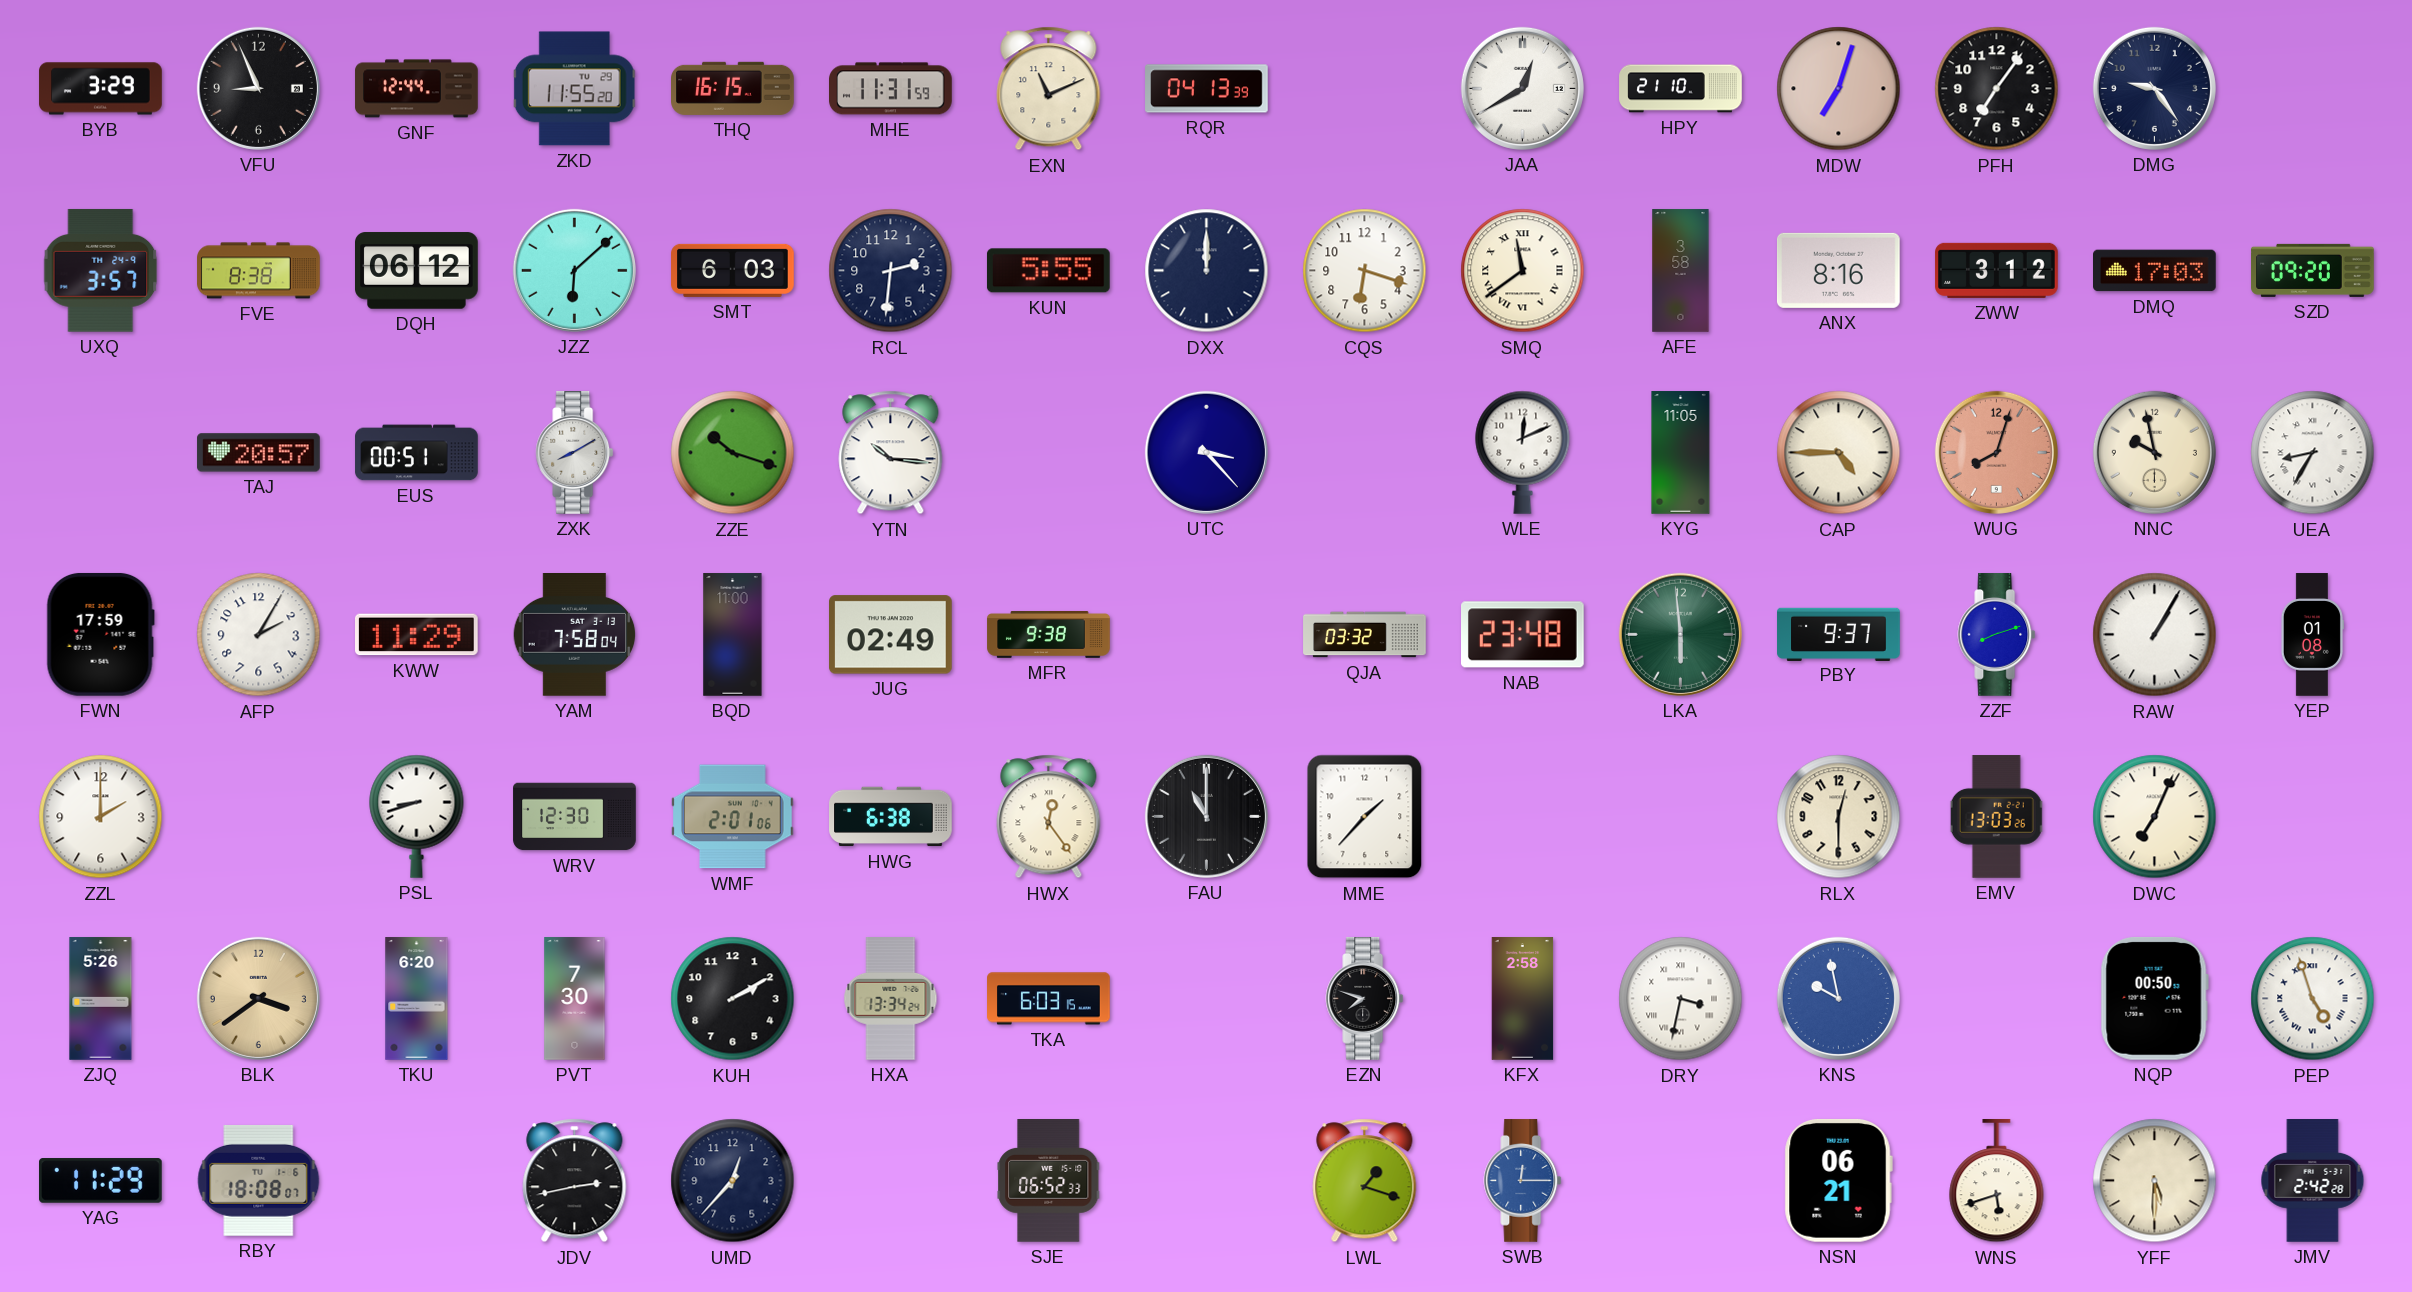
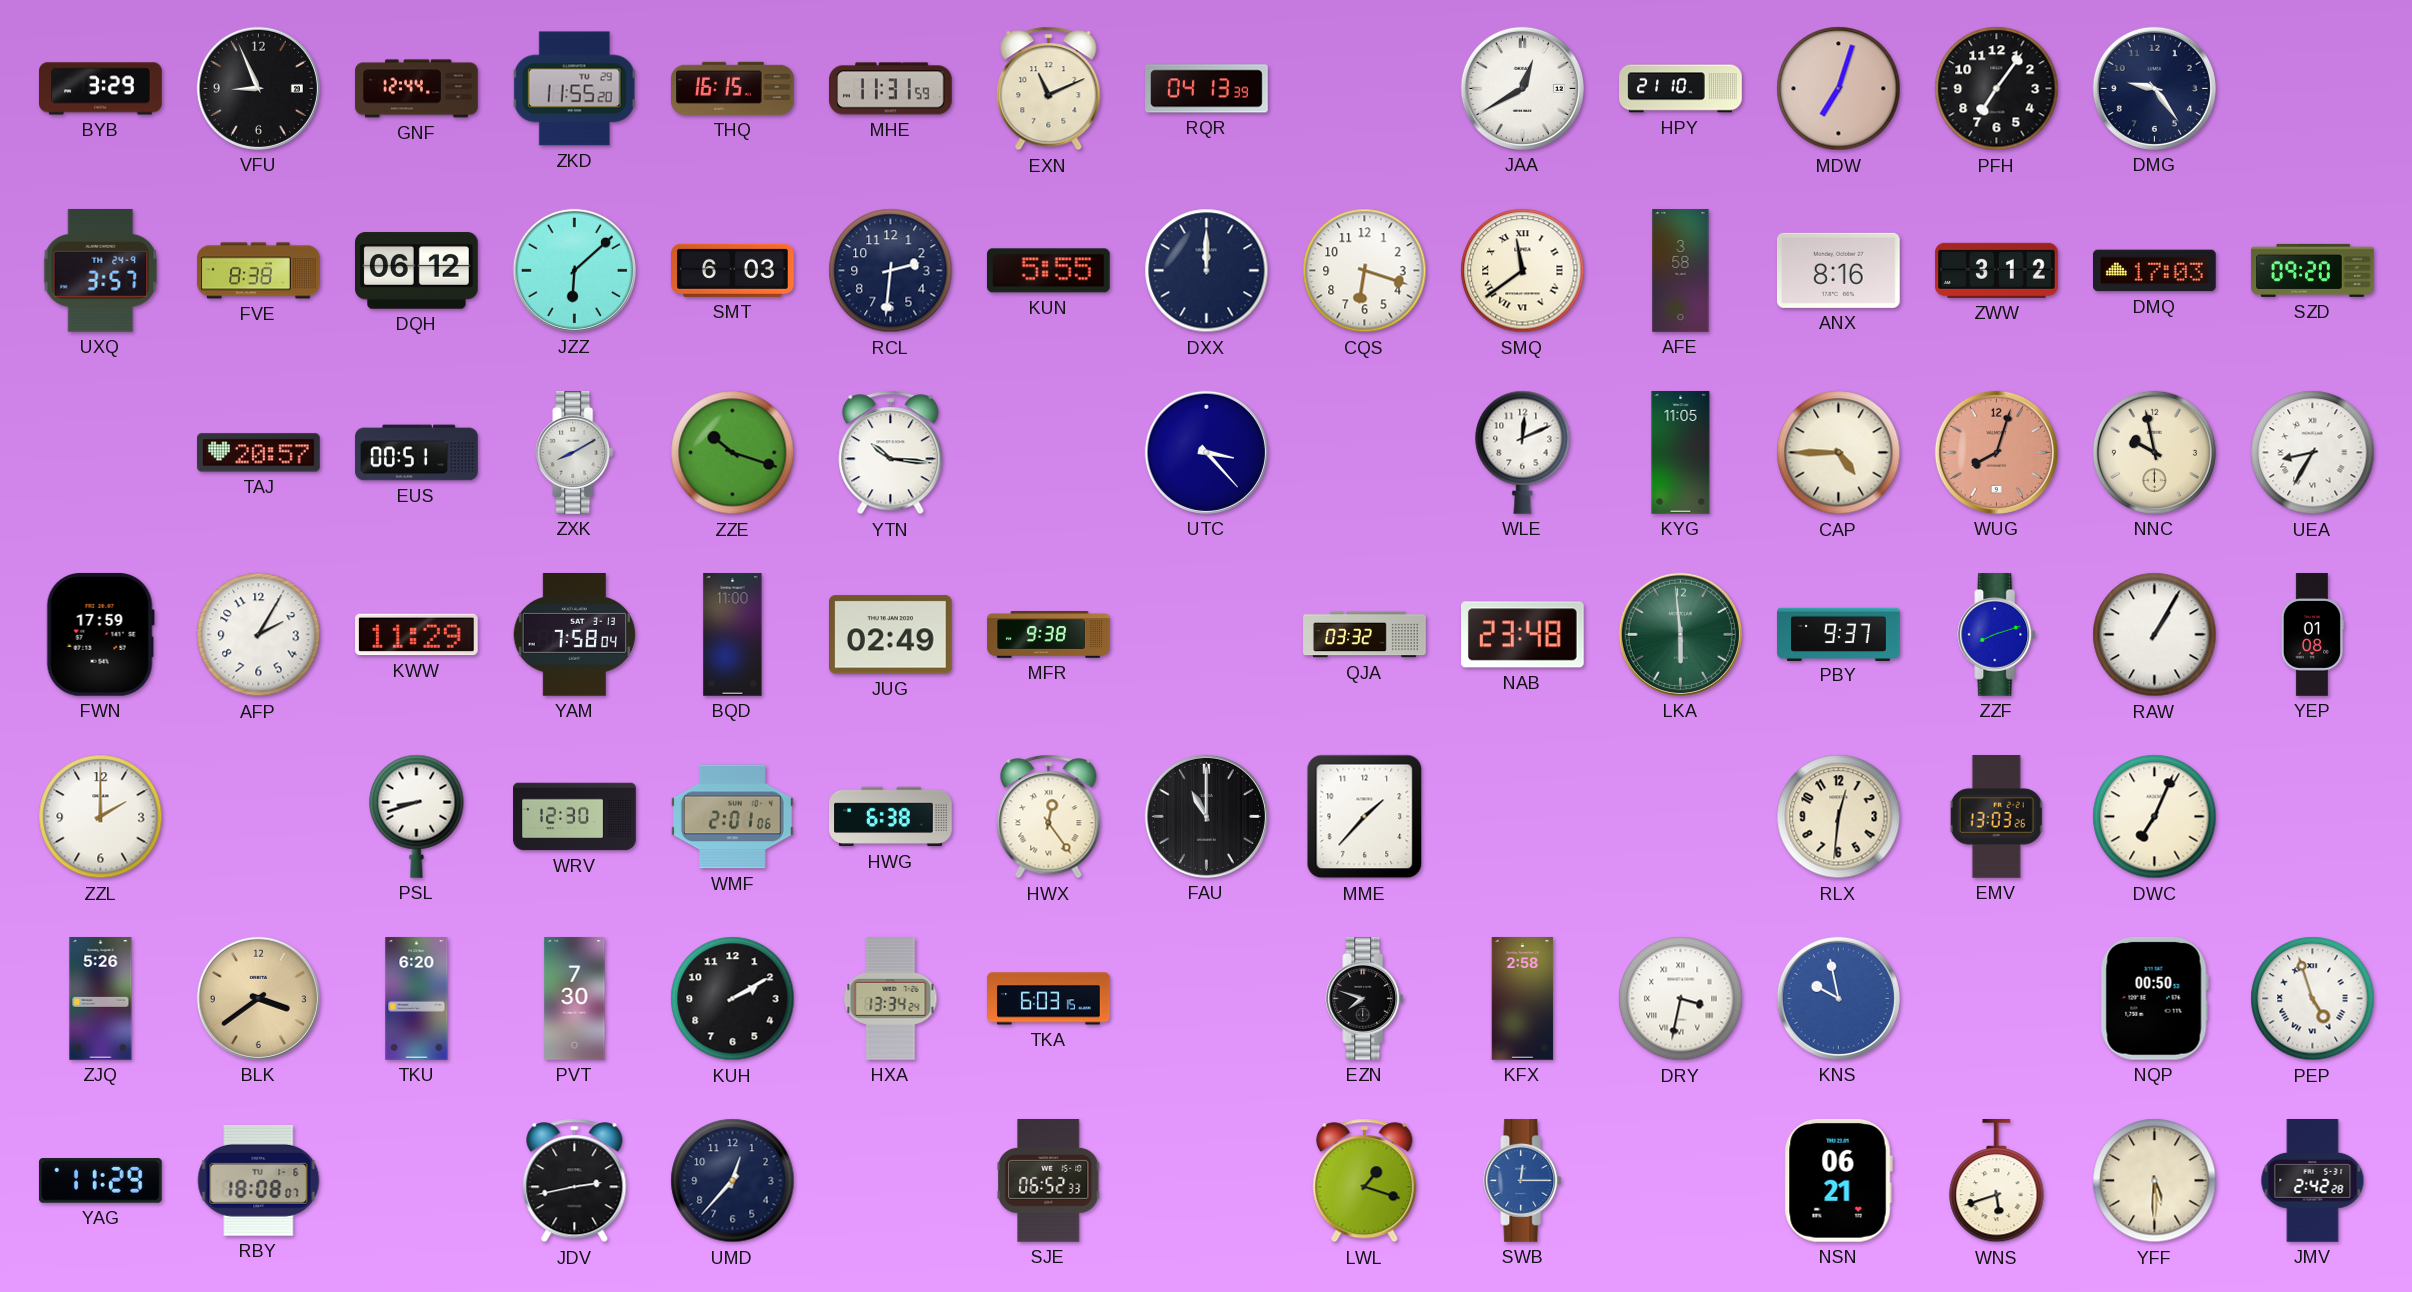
RLX: 12:30 -> 12:31 (1839, 817)
